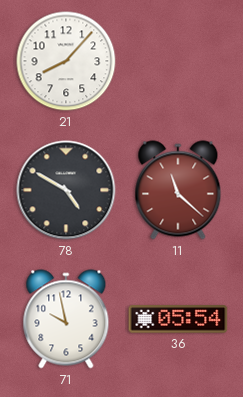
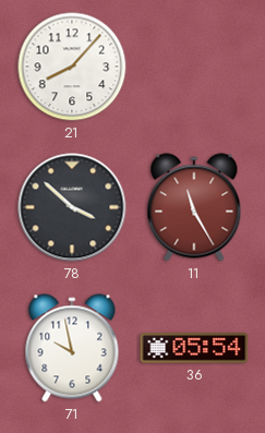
78: 4:50 -> 3:52 (72, 207)
11: 11:22 -> 11:25 (194, 207)
